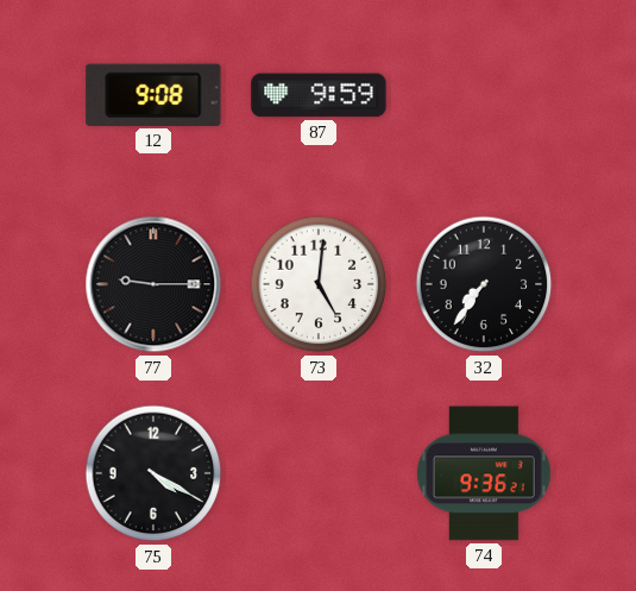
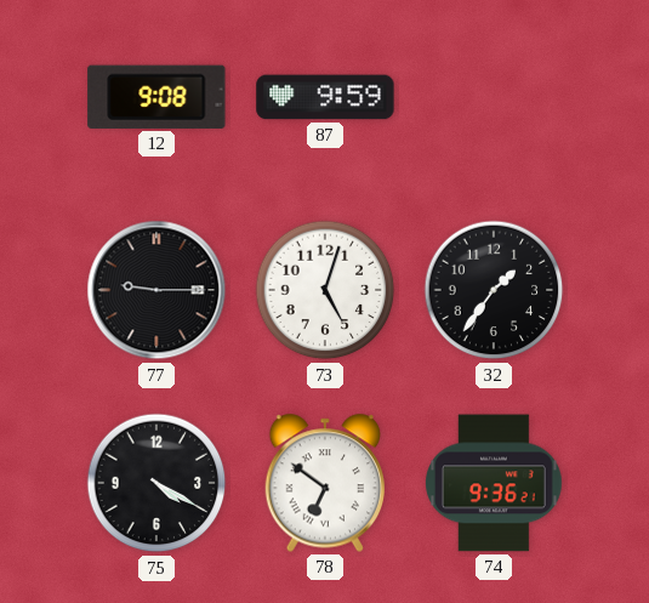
73: 5:01 -> 5:03 (325, 290)
32: 7:36 -> 1:36 (494, 290)
78: none -> 6:51 (324, 483)
